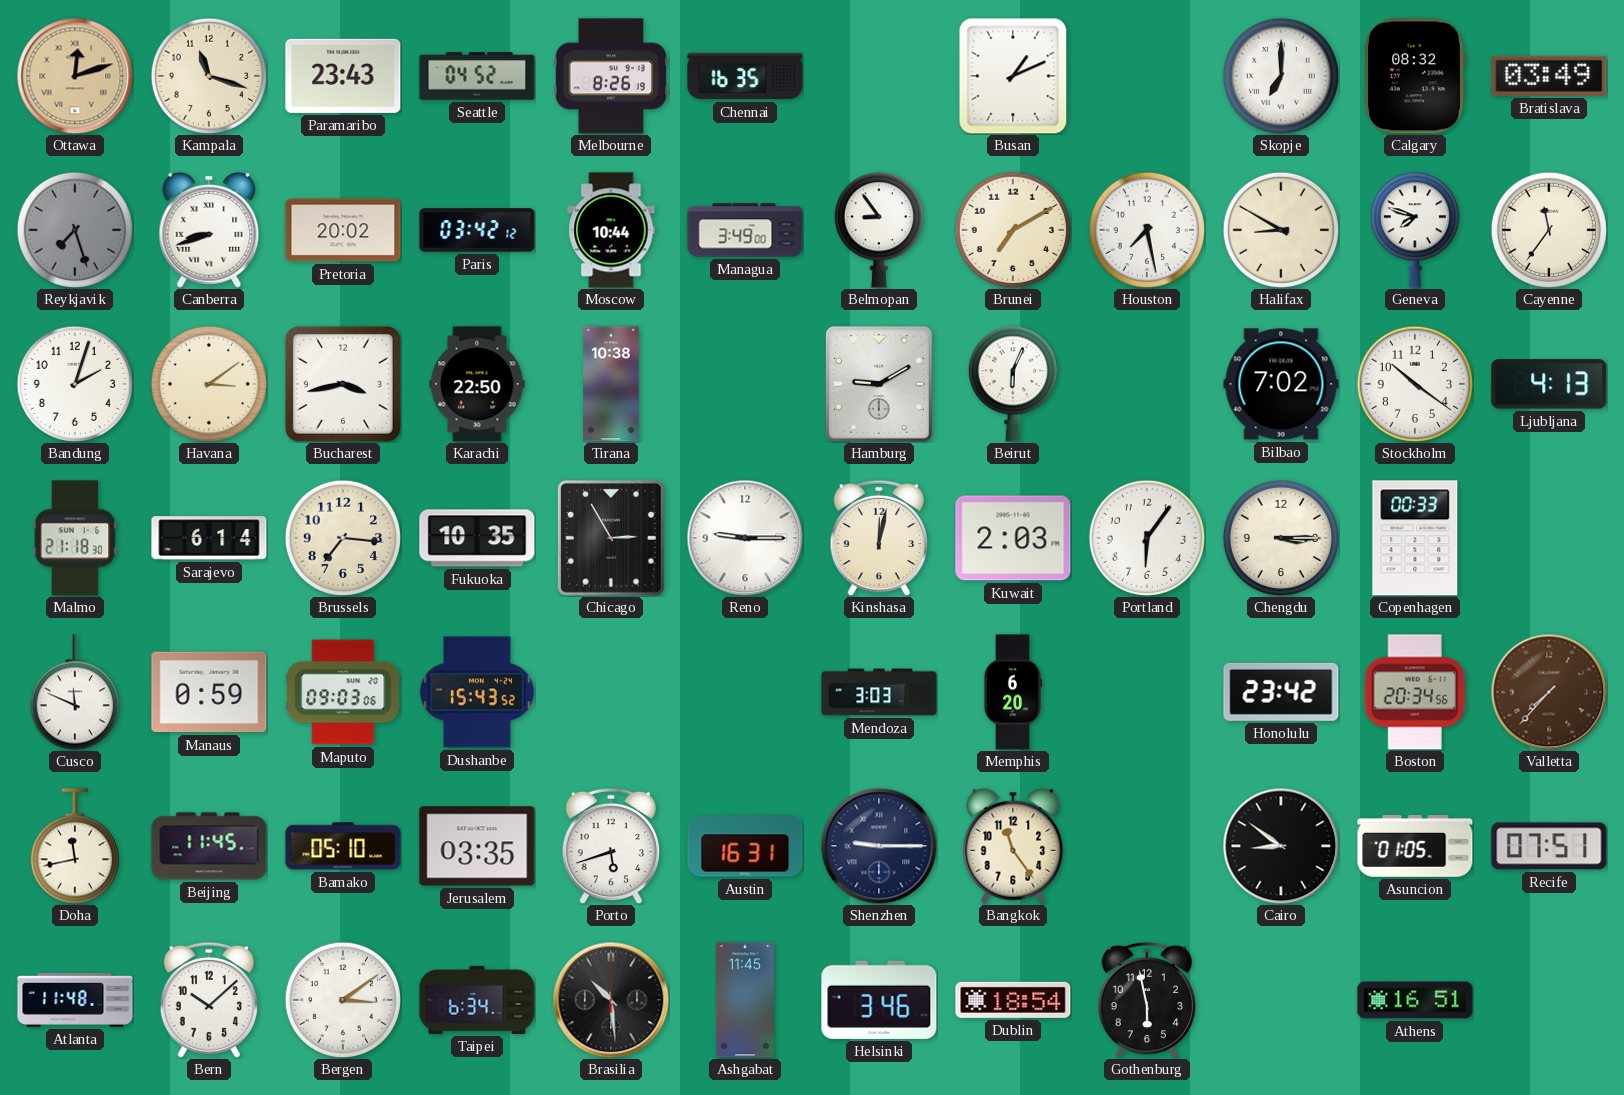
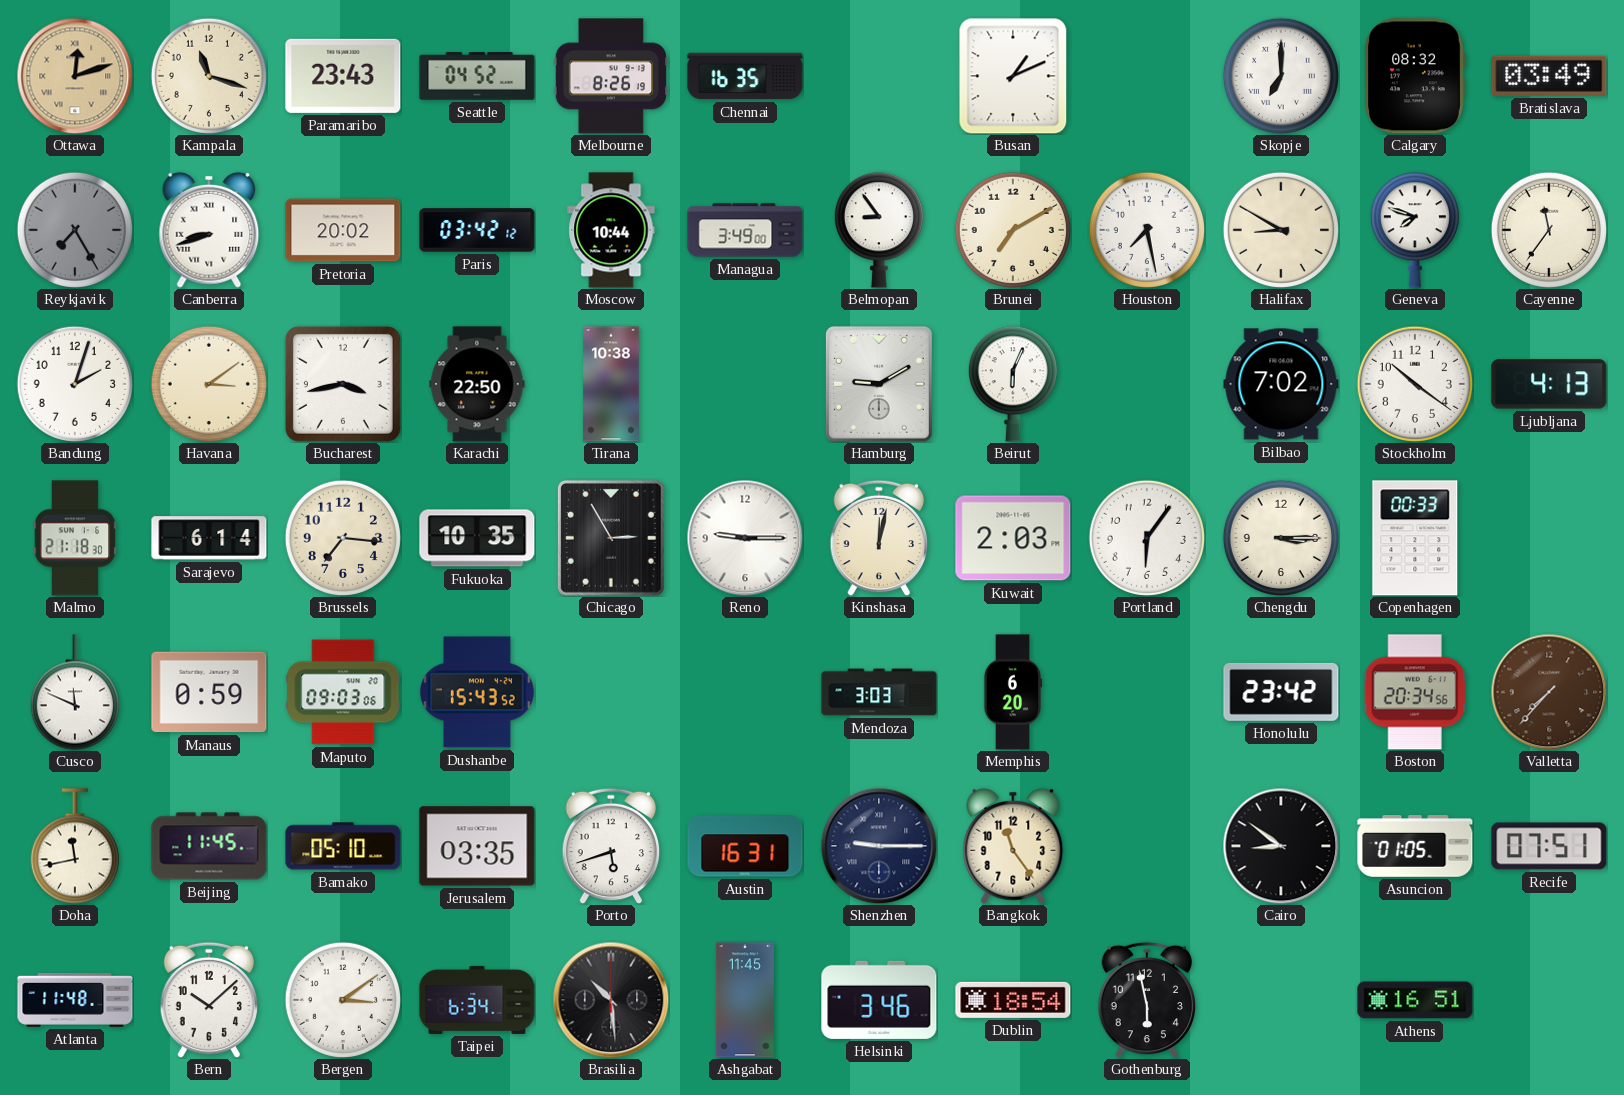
Reykjavik: 7:27 -> 7:25 (75, 230)
